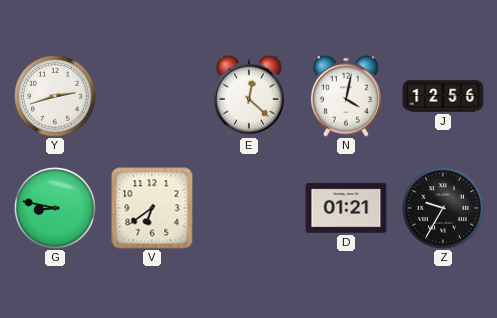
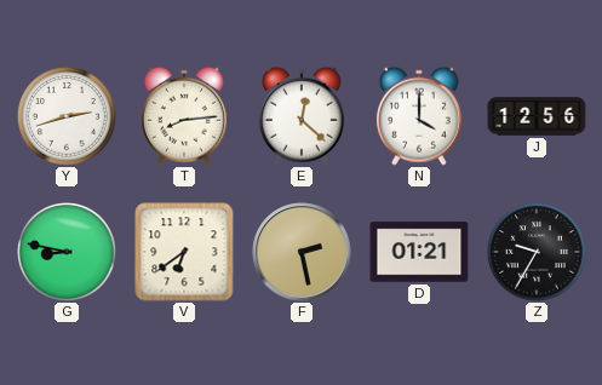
T: none -> 8:14 (184, 116)
N: 4:02 -> 4:00 (419, 116)
F: none -> 2:28 (302, 252)
